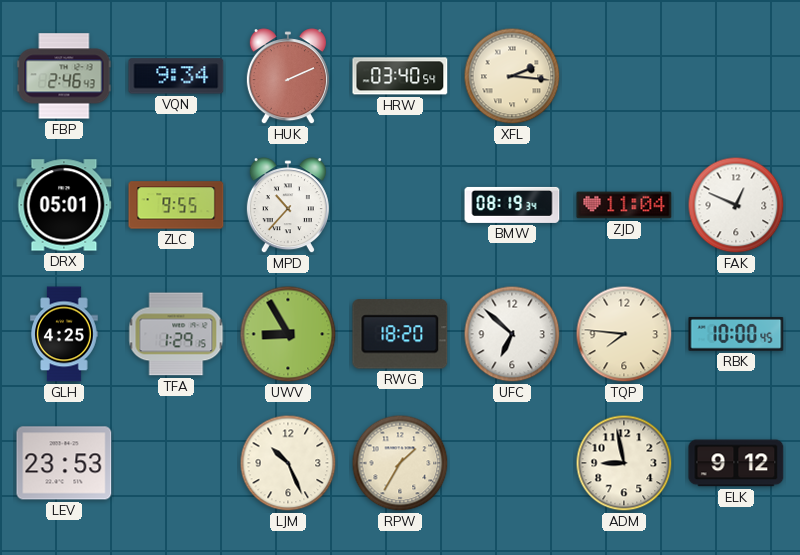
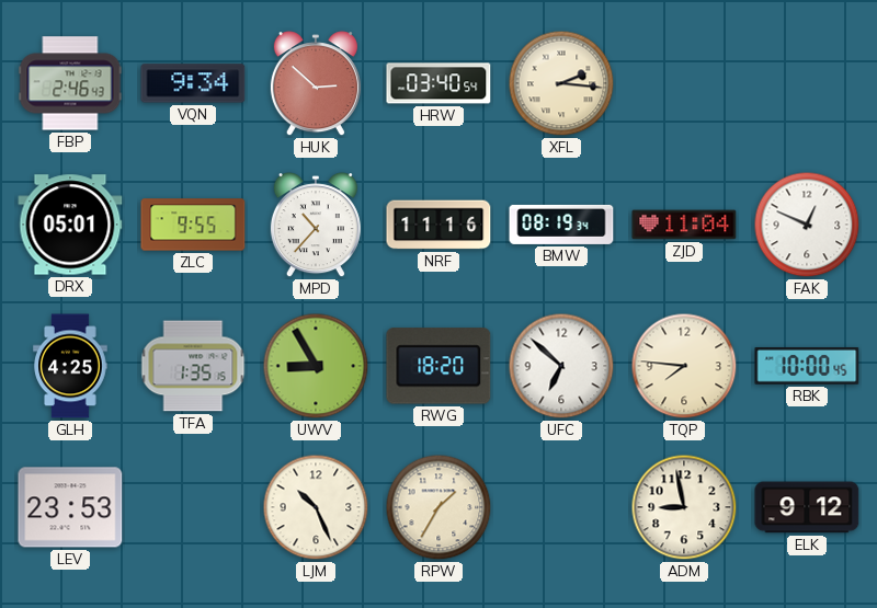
HUK: 2:11 -> 2:52 (316, 84)
NRF: none -> 11:16 (438, 225)
TFA: 1:29 -> 1:35 (193, 366)
